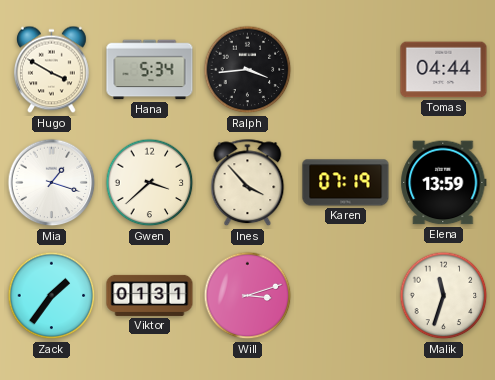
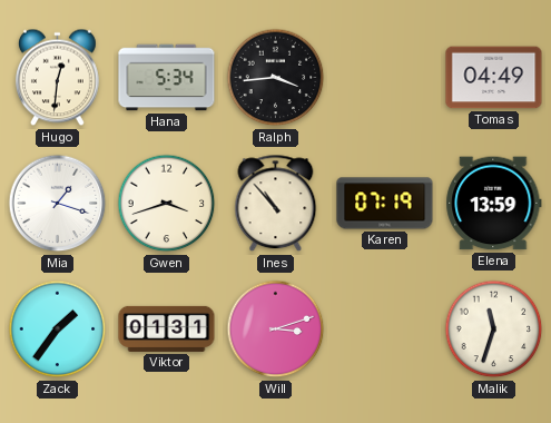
Hugo: 3:50 -> 12:31 (57, 78)
Tomas: 04:44 -> 04:49 (494, 78)
Gwen: 3:38 -> 3:42 (167, 204)
Ines: 3:53 -> 10:53 (276, 204)
